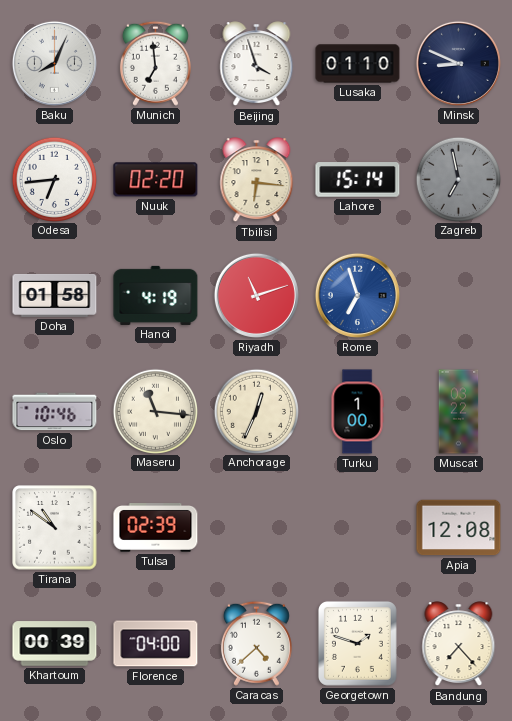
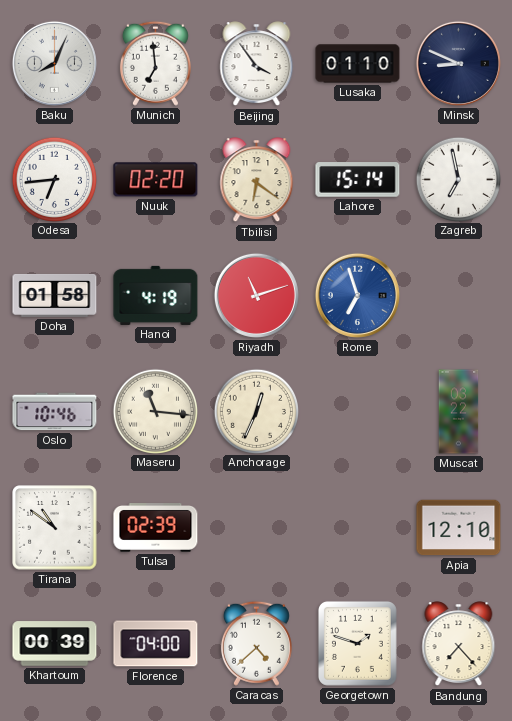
Beijing: 3:57 -> 3:54 (257, 64)
Tbilisi: 6:16 -> 6:21 (257, 180)
Zagreb dial: grey -> white (458, 179)
Turku: 1:00 -> none (357, 412)
Apia: 12:08 -> 12:10 (459, 528)
